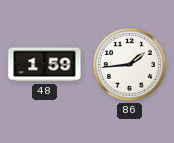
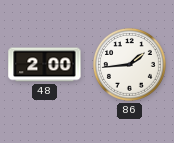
48: 1:59 -> 2:00 (45, 65)
